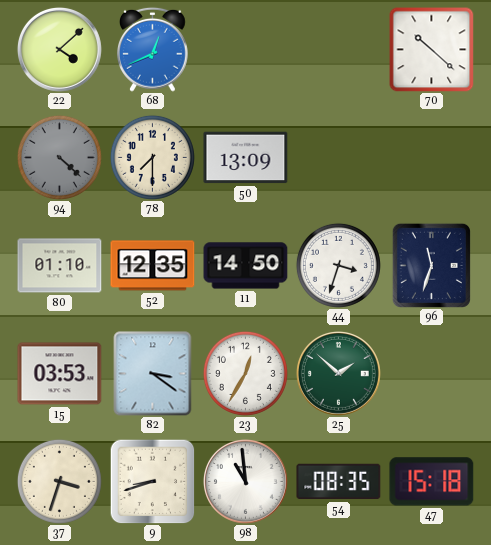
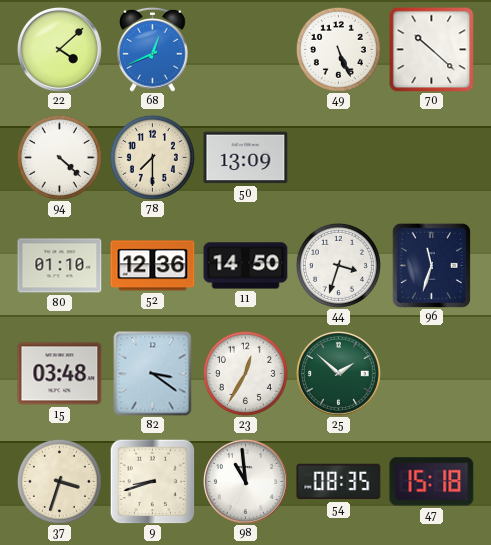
49: none -> 5:26 (338, 49)
94 dial: grey -> white (59, 157)
52: 12:35 -> 12:36 (153, 266)
15: 03:53 -> 03:48 (60, 374)
